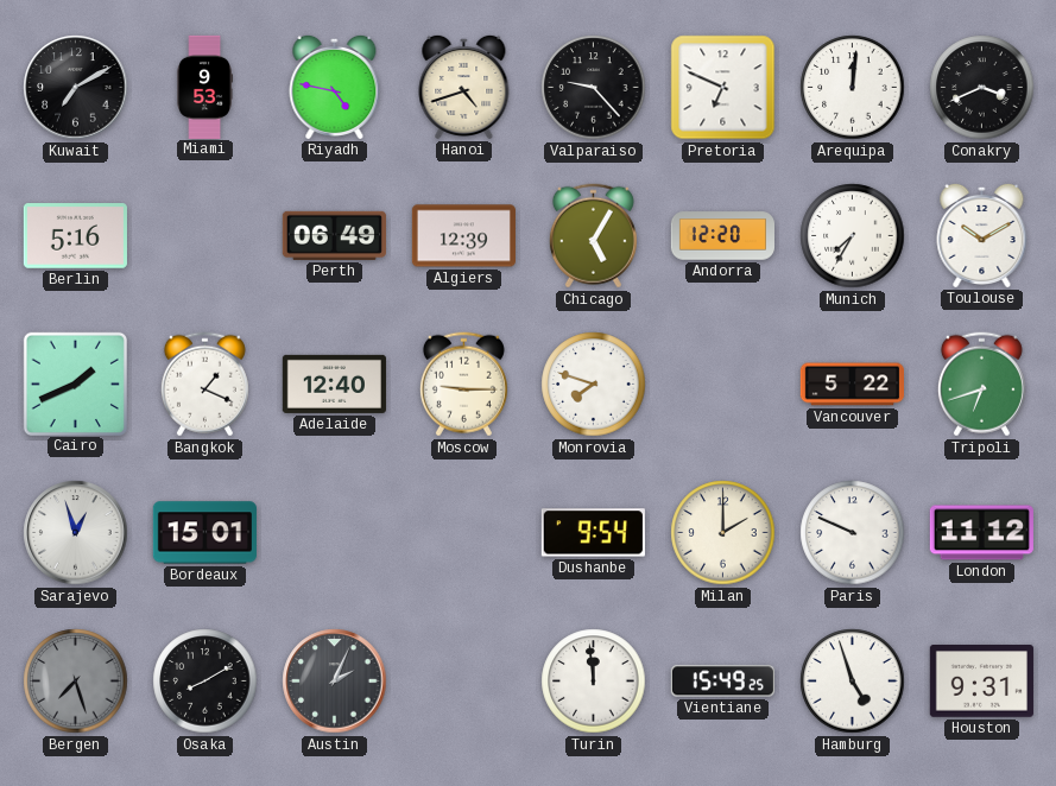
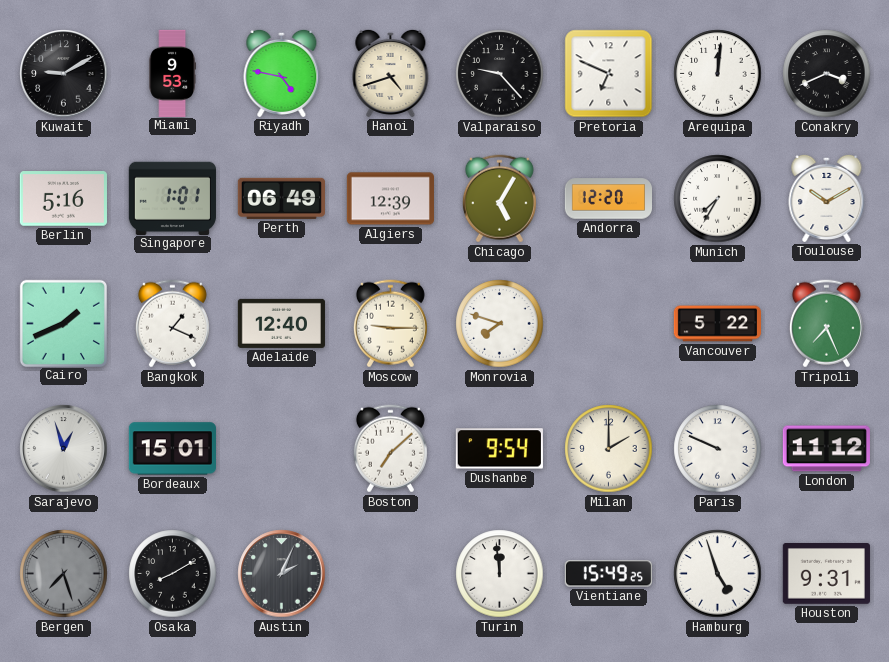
Kuwait: 7:10 -> 9:10 (64, 74)
Singapore: none -> 1:01 (172, 198)
Tripoli: 6:42 -> 7:26 (826, 324)
Boston: none -> 7:08 (390, 449)
